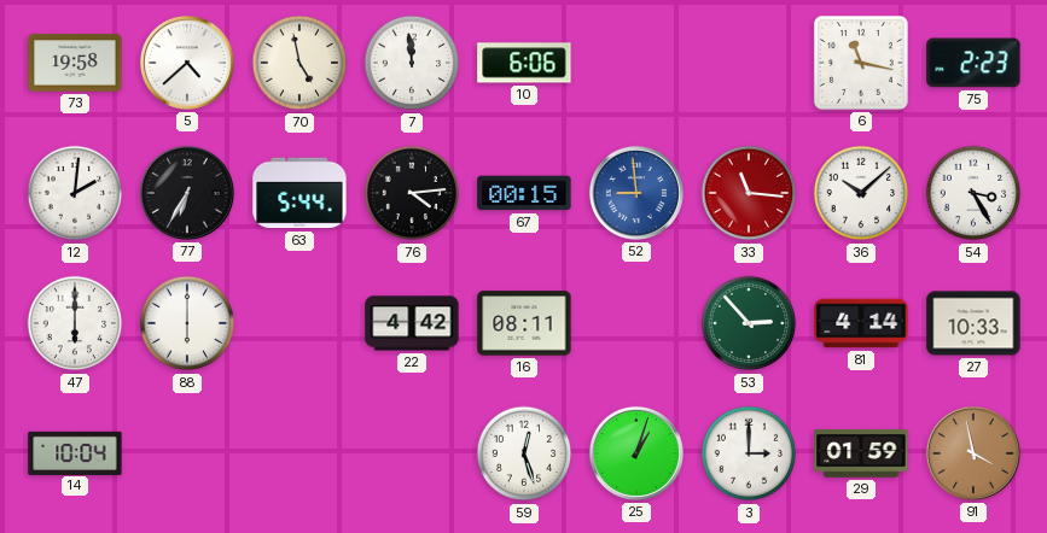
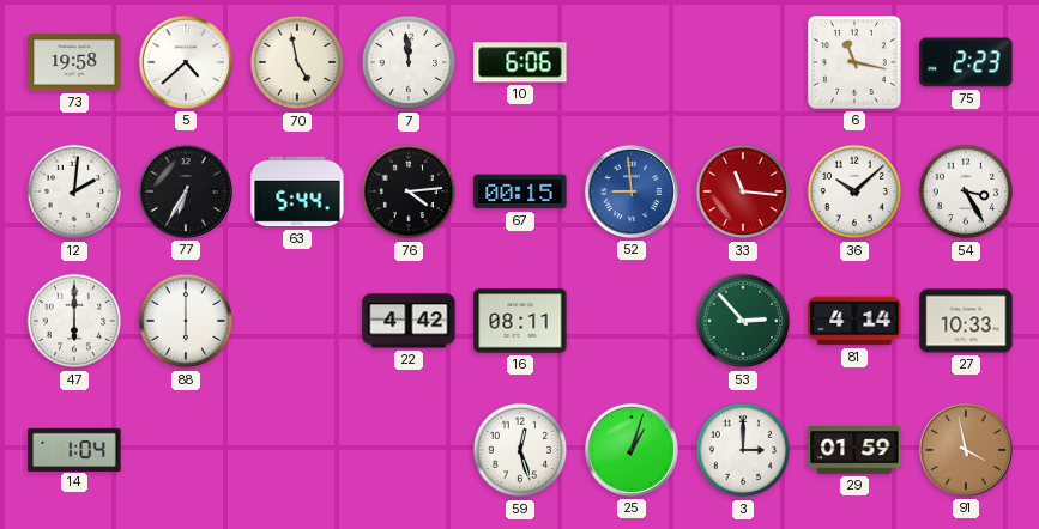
14: 10:04 -> 1:04 (74, 449)
